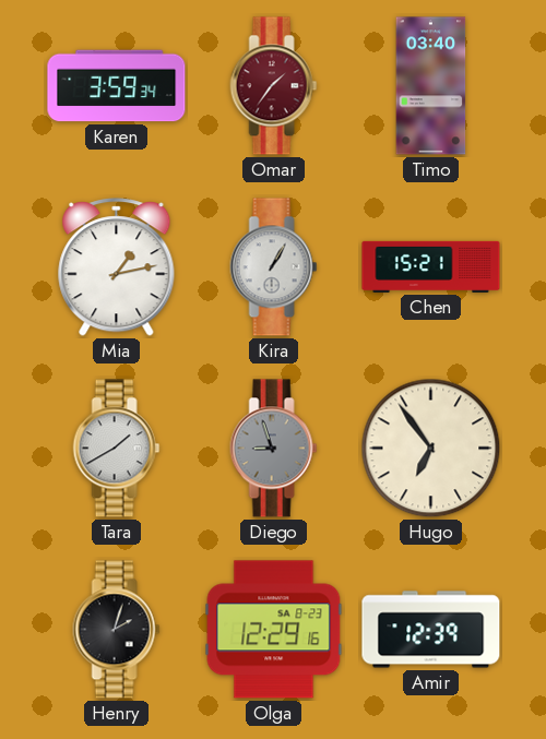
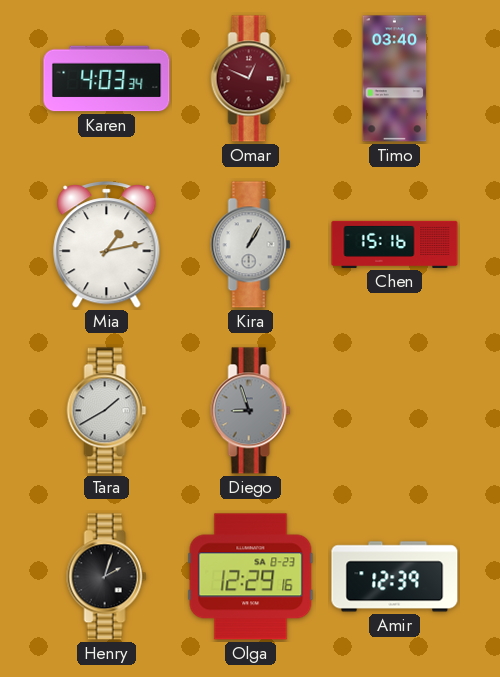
Karen: 3:59 -> 4:03 (107, 79)
Omar: 1:36 -> 12:49 (251, 79)
Chen: 15:21 -> 15:16 (395, 244)
Hugo: 6:54 -> none (431, 449)
